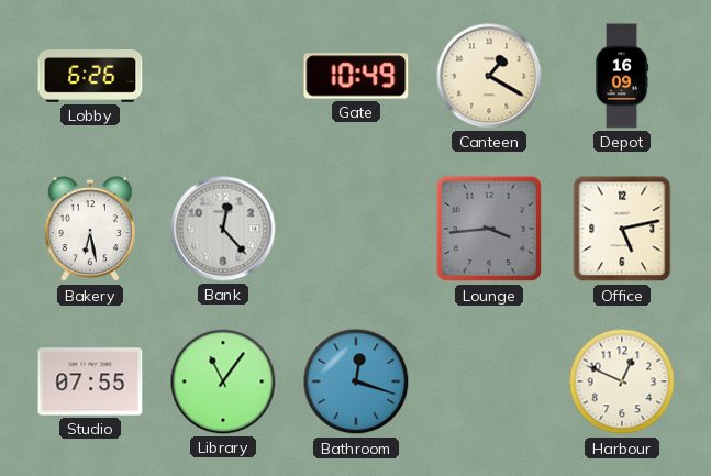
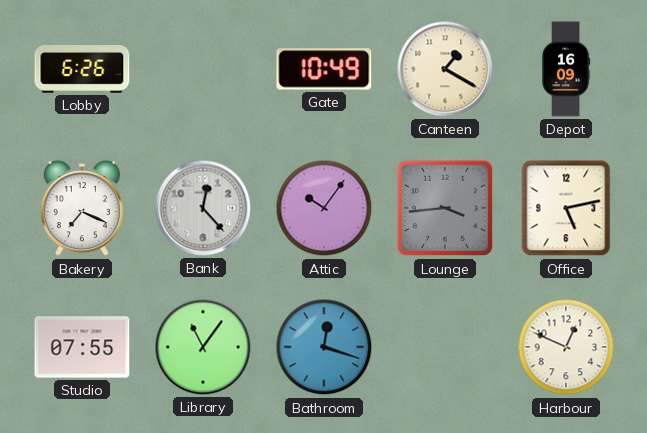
Bakery: 6:28 -> 7:19 (82, 209)
Attic: none -> 10:06 (324, 208)
